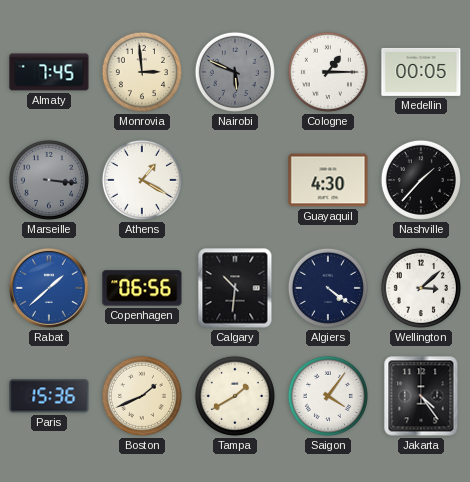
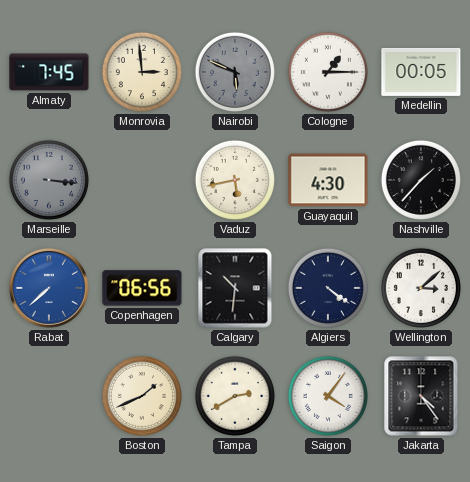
Athens: 1:20 -> none (142, 180)
Vaduz: none -> 5:43 (235, 180)
Rabat: 1:38 -> 7:38 (50, 289)
Paris: 15:36 -> none (49, 396)
Tampa: 1:40 -> 2:40 (235, 396)
